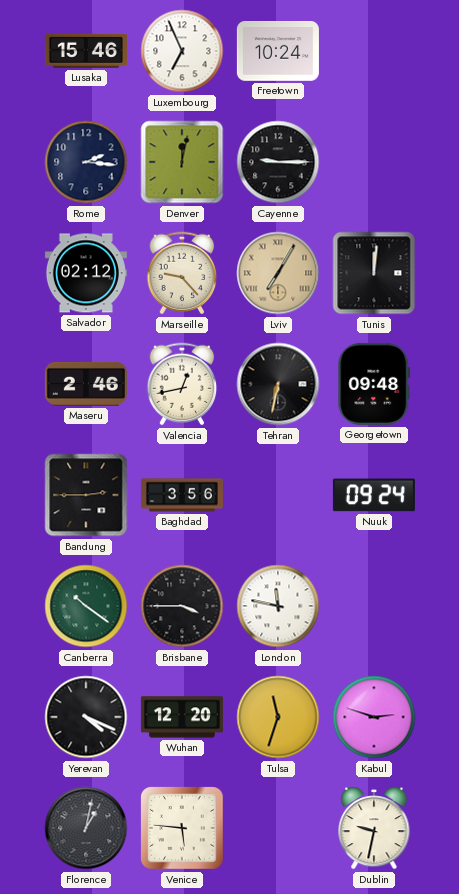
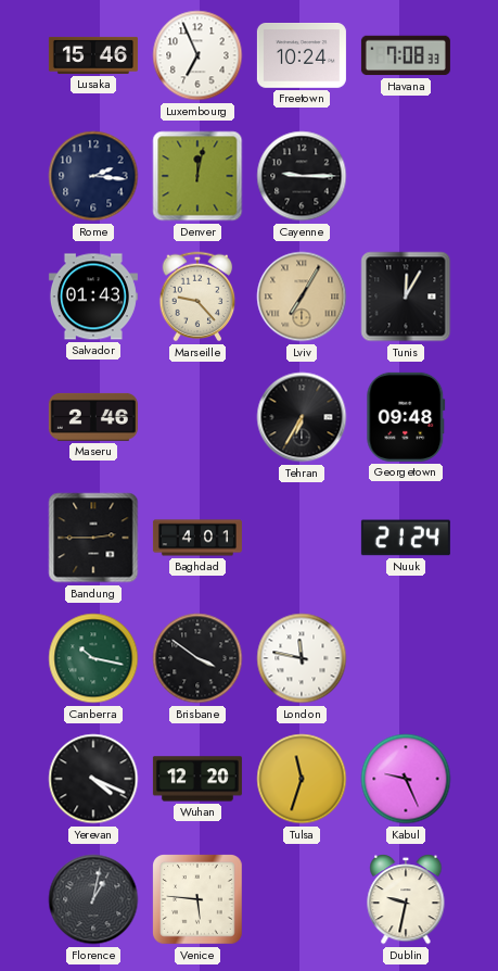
Havana: none -> 7:08 (406, 55)
Salvador: 02:12 -> 01:43 (93, 297)
Tunis: 12:01 -> 12:05 (406, 297)
Valencia: 12:43 -> none (182, 384)
Tehran: 6:32 -> 6:35 (302, 417)
Baghdad: 3:56 -> 4:01 (197, 538)
Nuuk: 09:24 -> 21:24 (406, 538)
Canberra: 10:21 -> 10:17 (93, 658)
Brisbane: 3:45 -> 3:51 (197, 658)
Kabul: 2:48 -> 9:26 (406, 779)
